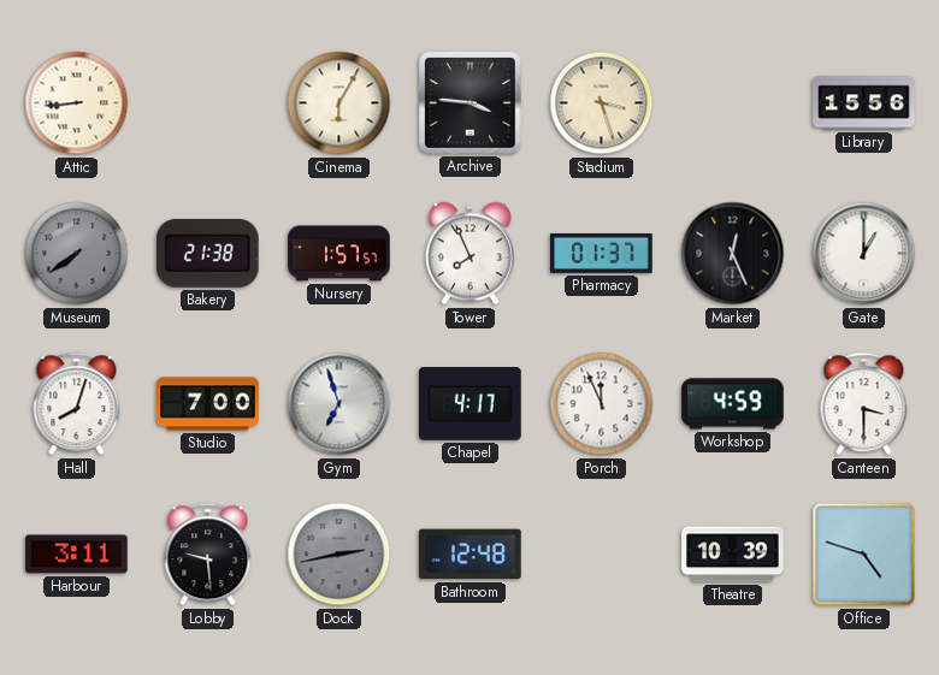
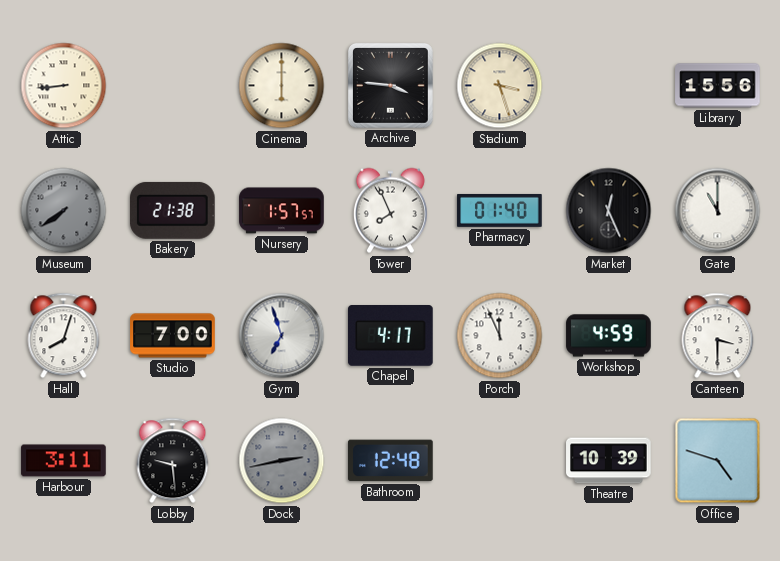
Cinema: 6:05 -> 6:00 (282, 86)
Pharmacy: 01:37 -> 01:40 (500, 210)
Gate: 1:00 -> 11:00 (718, 211)
